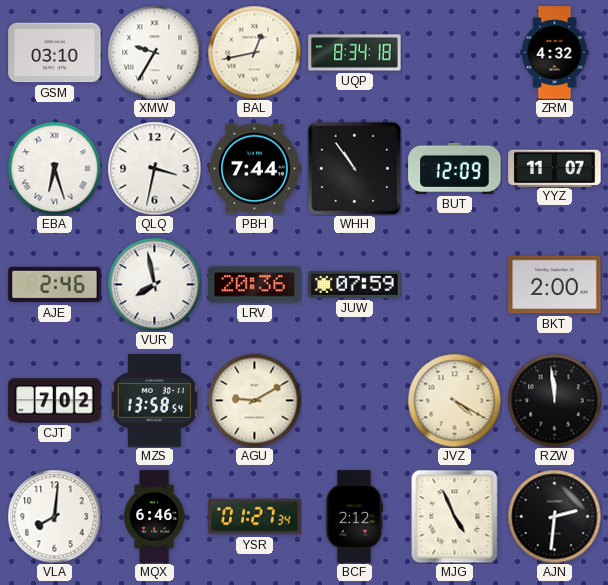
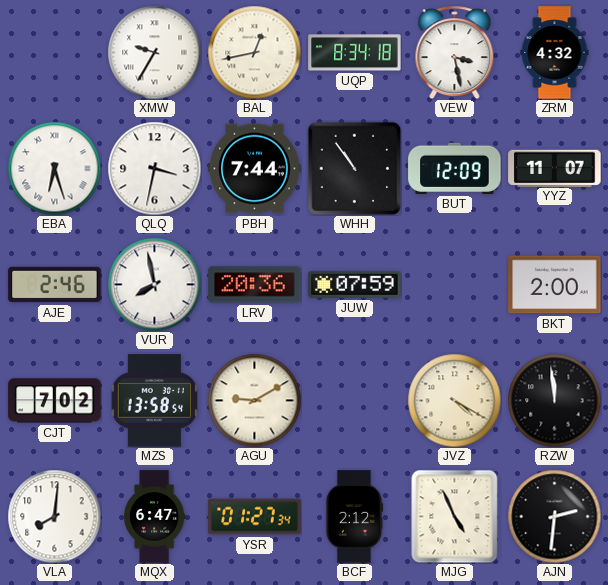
GSM: 03:10 -> none (55, 53)
VEW: none -> 3:28 (455, 52)
MQX: 6:46 -> 6:47 (154, 517)
